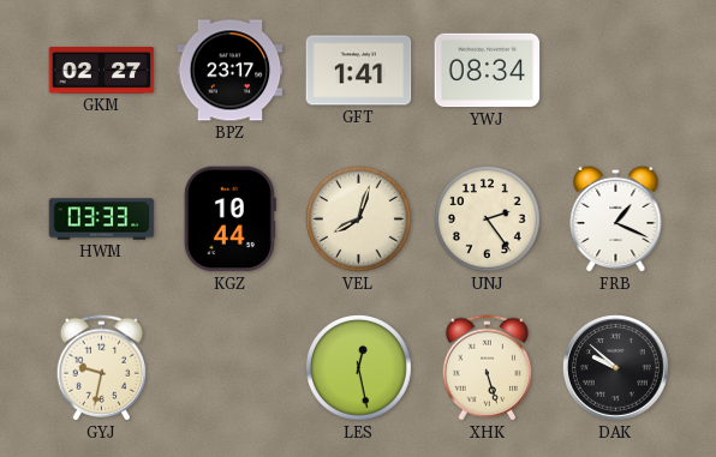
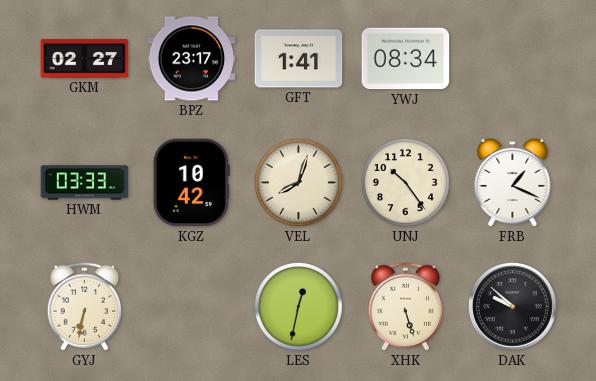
KGZ: 10:44 -> 10:42 (191, 183)
UNJ: 2:24 -> 10:24 (405, 182)
GYJ: 9:32 -> 6:32 (84, 307)
LES: 12:28 -> 12:32 (298, 306)
